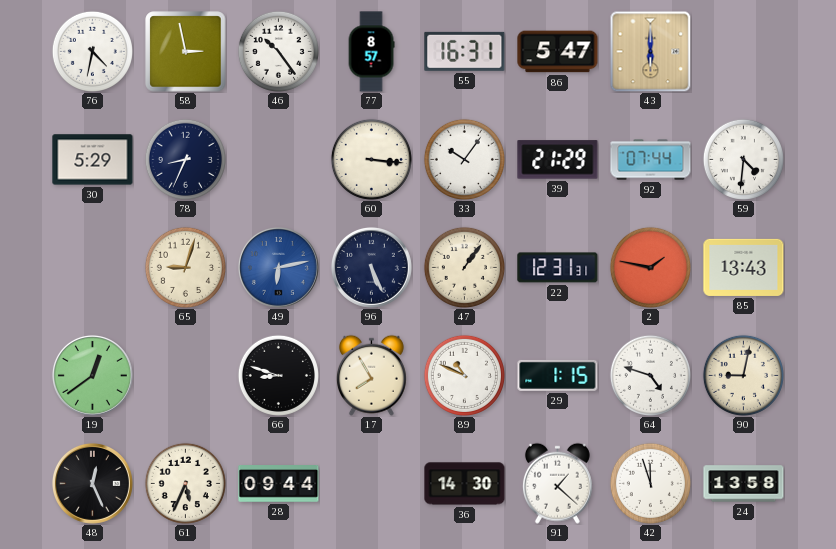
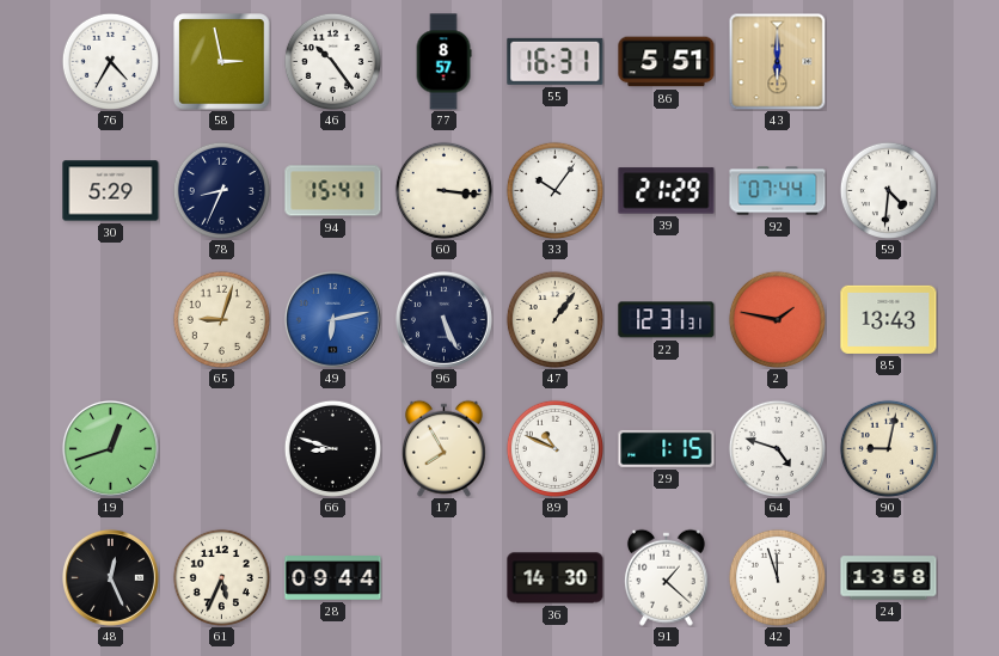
76: 4:32 -> 4:35 (110, 61)
86: 5:47 -> 5:51 (667, 62)
94: none -> 15:41 (333, 191)
19: 12:39 -> 12:42 (110, 448)
